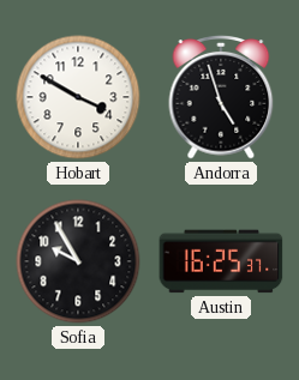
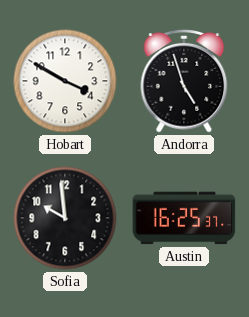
Sofia: 9:55 -> 9:59 (65, 218)
